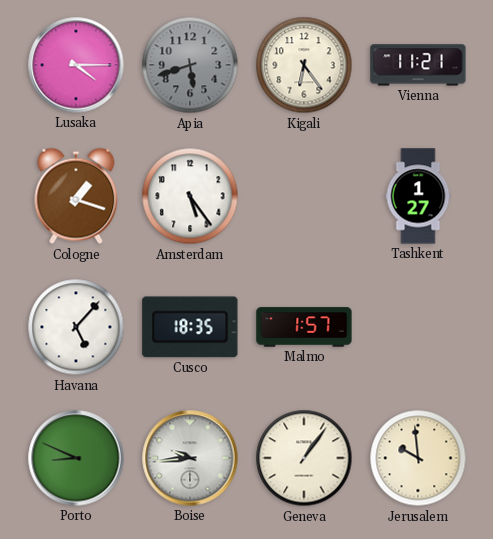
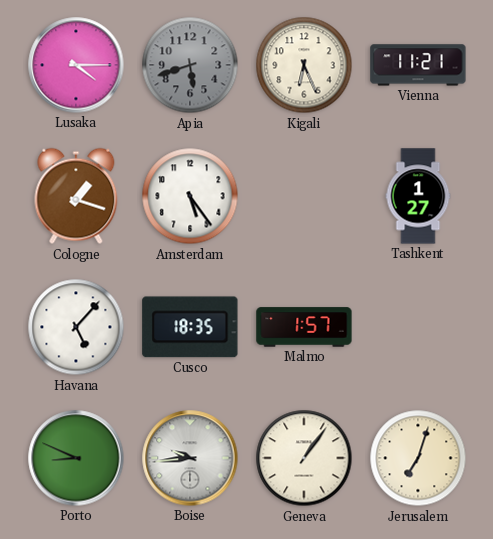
Kigali: 6:24 -> 6:26 (304, 65)
Jerusalem: 9:59 -> 7:03 (418, 458)
